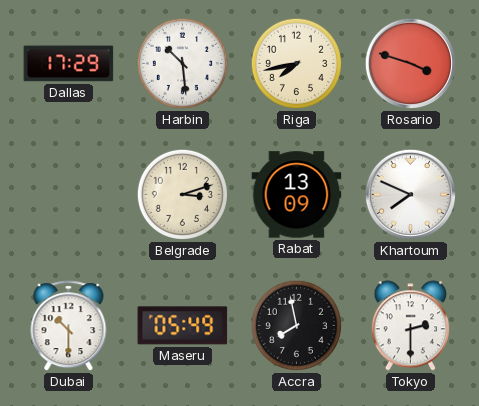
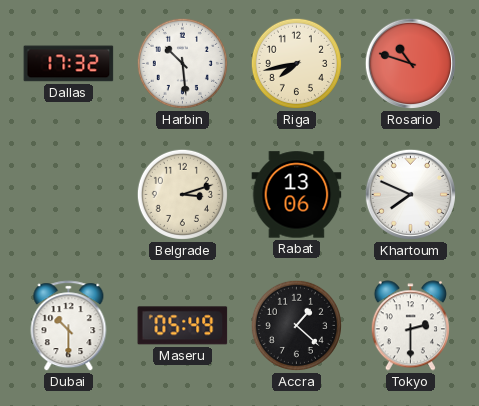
Dallas: 17:29 -> 17:32 (69, 64)
Rosario: 3:48 -> 10:48 (410, 63)
Rabat: 13:09 -> 13:06 (297, 195)
Accra: 7:58 -> 1:22 (296, 325)
